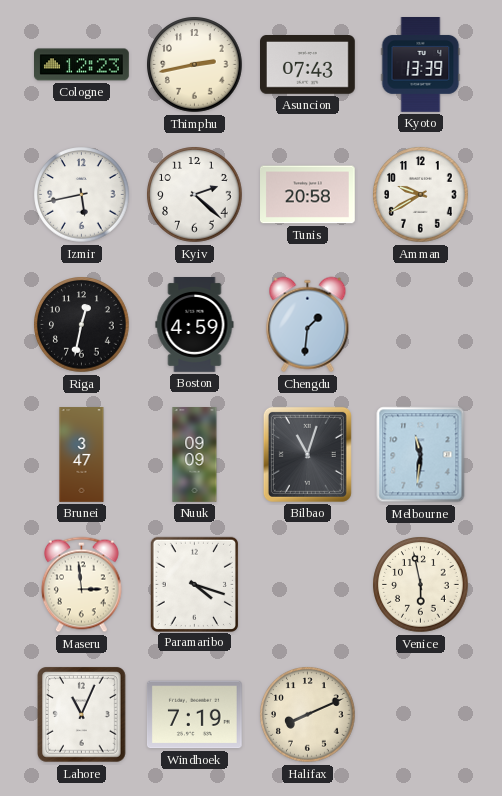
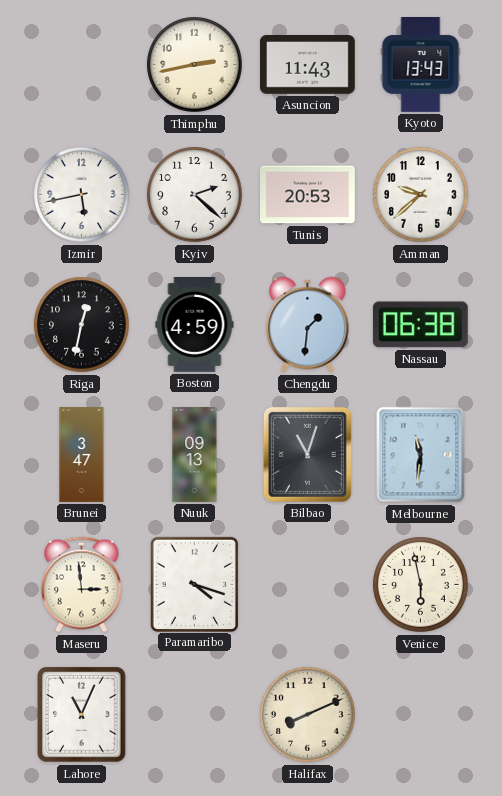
Cologne: 12:23 -> none (82, 65)
Asuncion: 07:43 -> 11:43 (308, 65)
Kyoto: 13:39 -> 13:43 (421, 65)
Tunis: 20:58 -> 20:53 (308, 195)
Amman: 9:40 -> 9:38 (421, 195)
Nassau: none -> 06:38 (420, 325)
Nuuk: 09:09 -> 09:13 (195, 455)
Windhoek: 7:19 -> none (194, 715)
